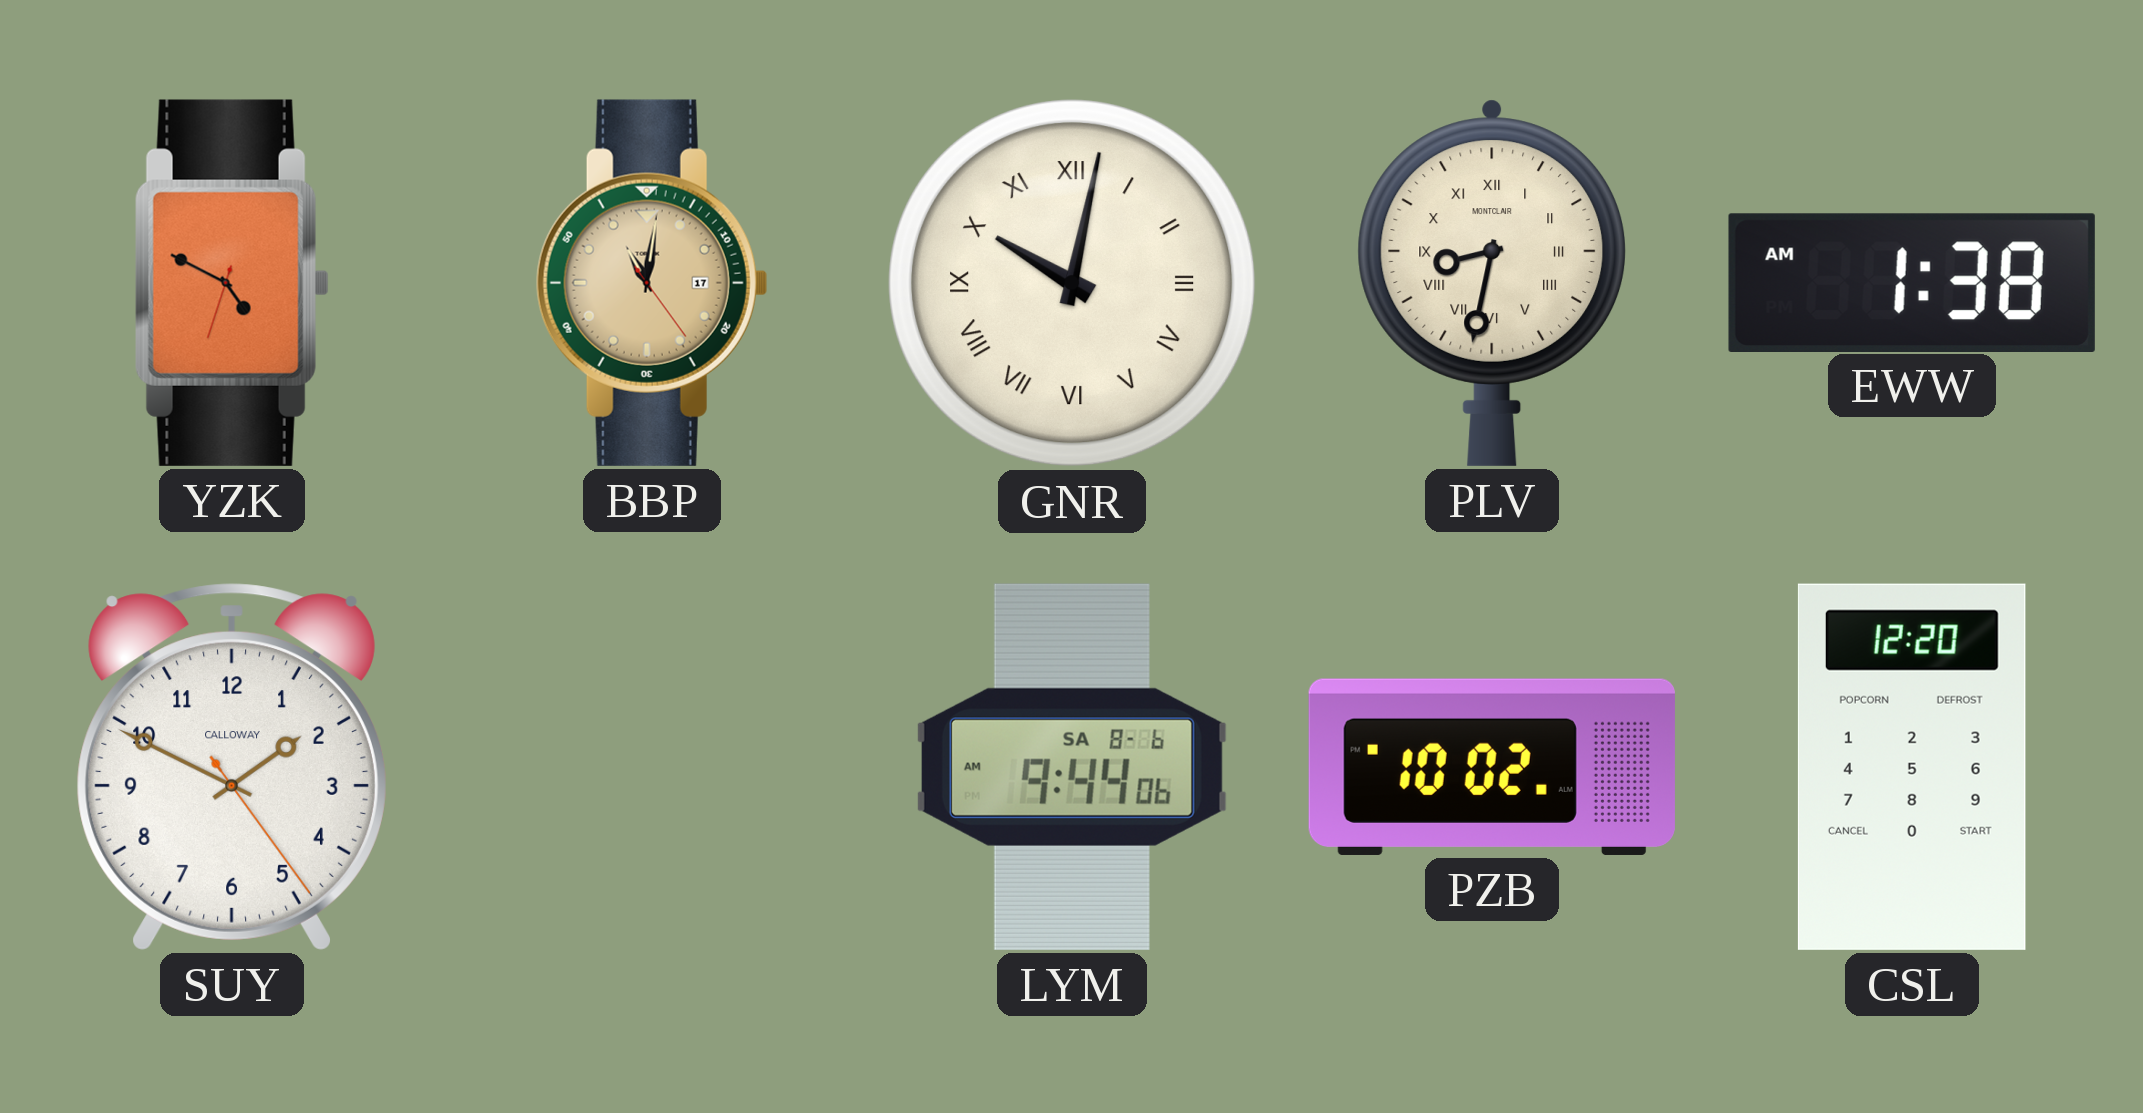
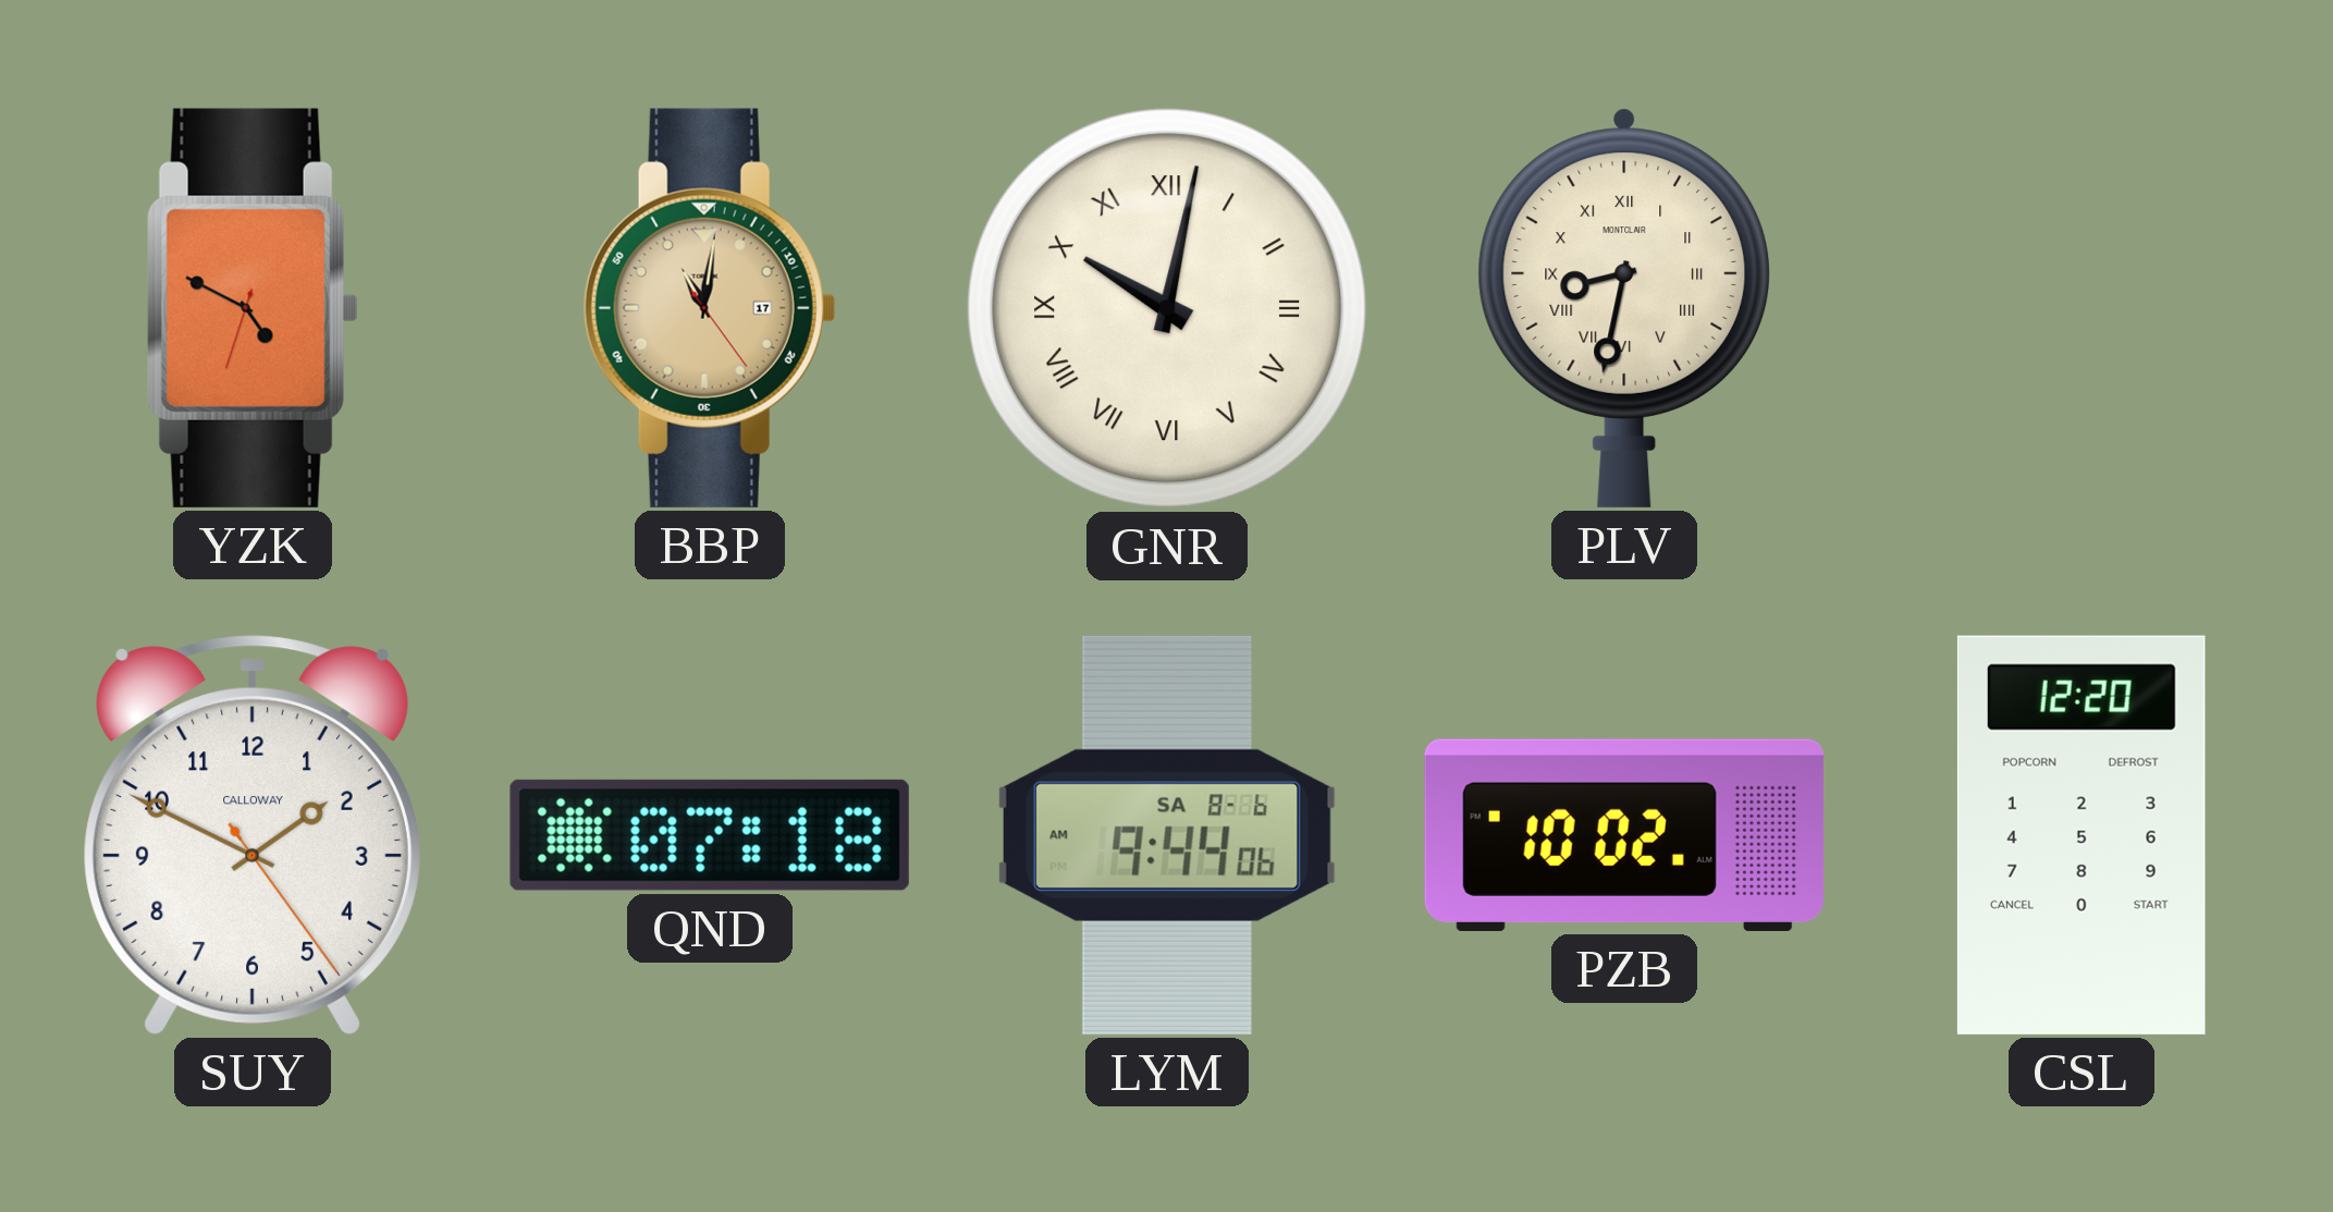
EWW: 1:38 -> none (1912, 282)
QND: none -> 07:18 (710, 835)
